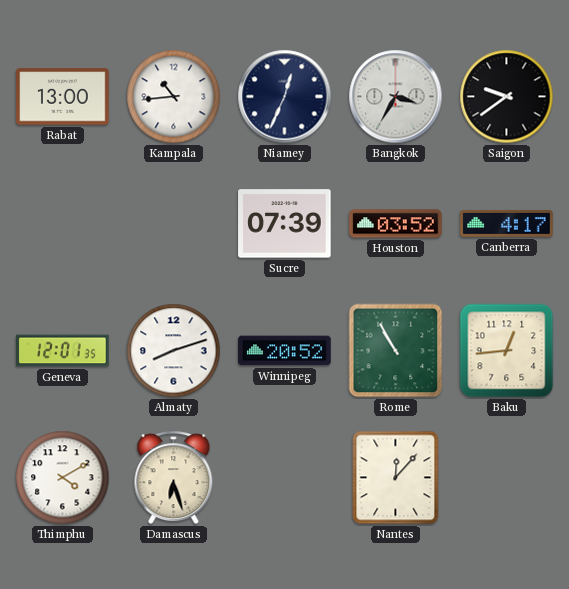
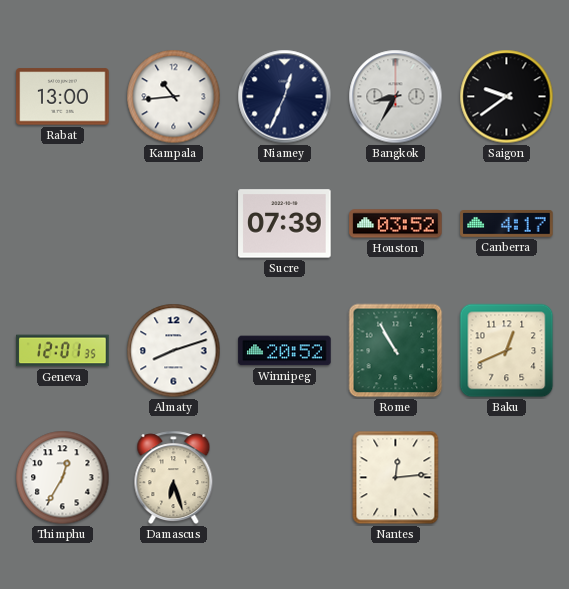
Bangkok: 3:35 -> 8:35 (396, 97)
Baku: 12:44 -> 12:41 (507, 351)
Thimphu: 4:10 -> 12:35 (63, 478)
Nantes: 12:07 -> 12:14 (396, 478)
